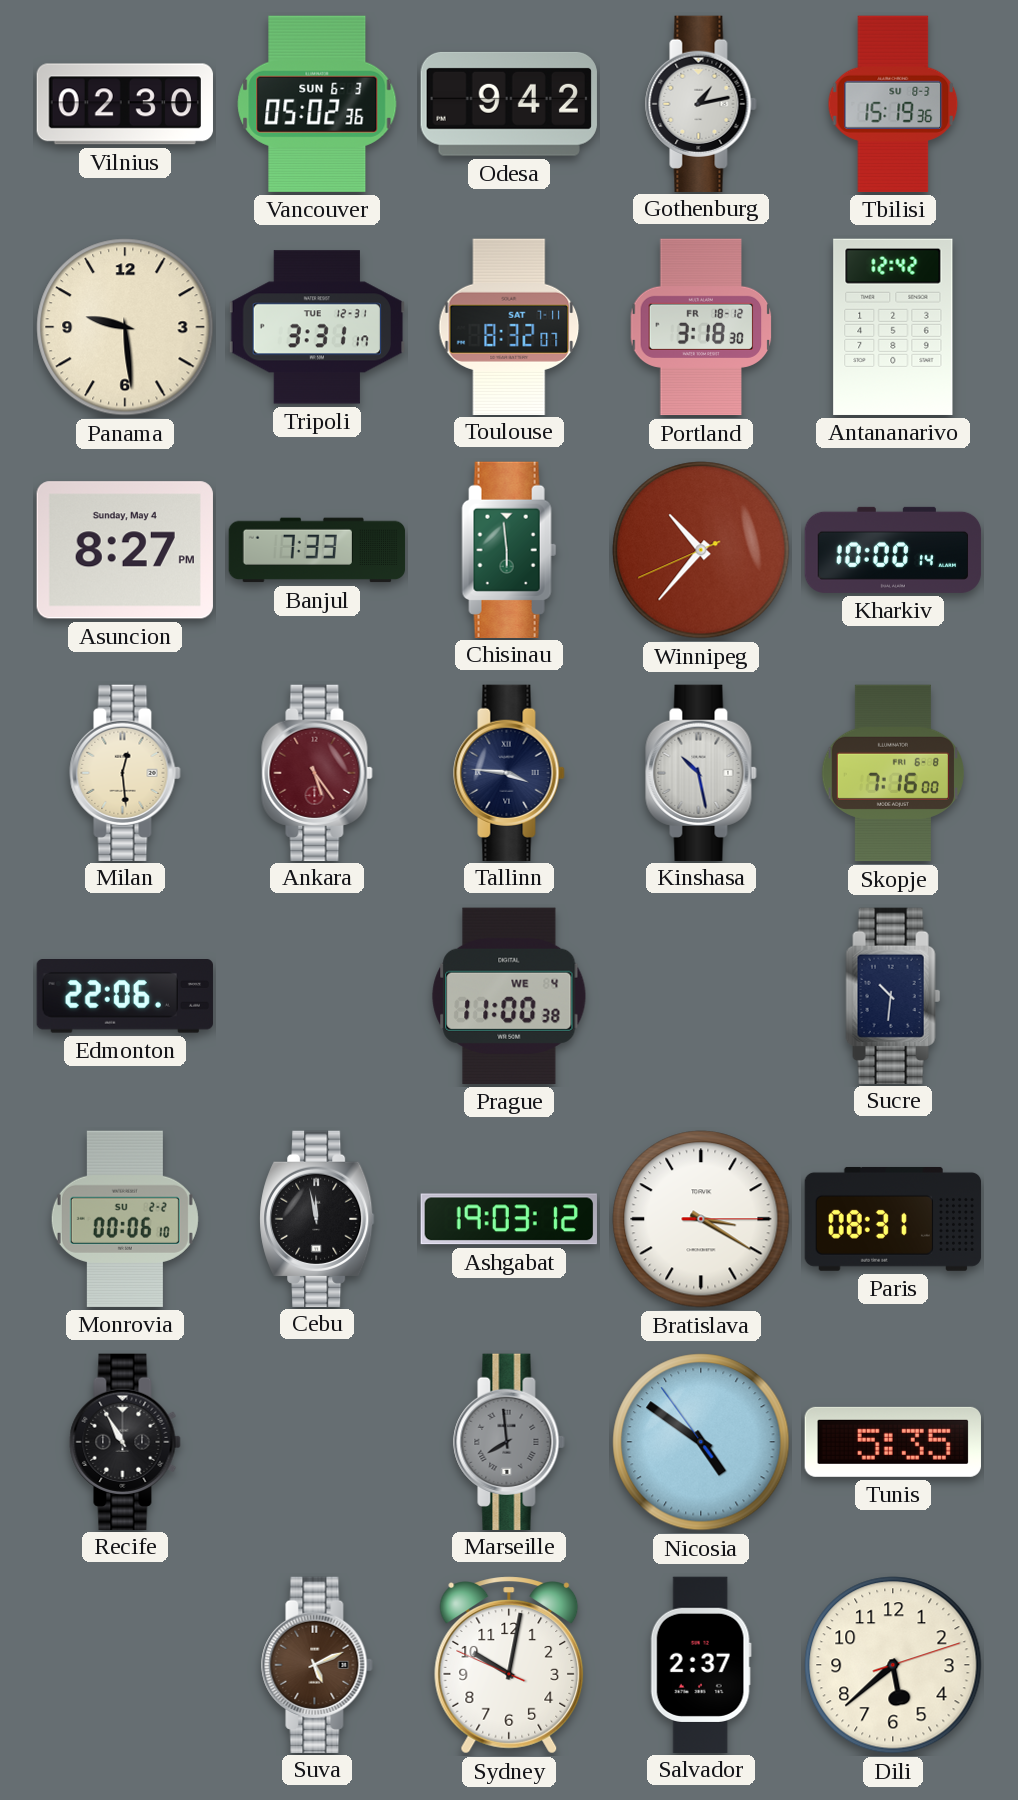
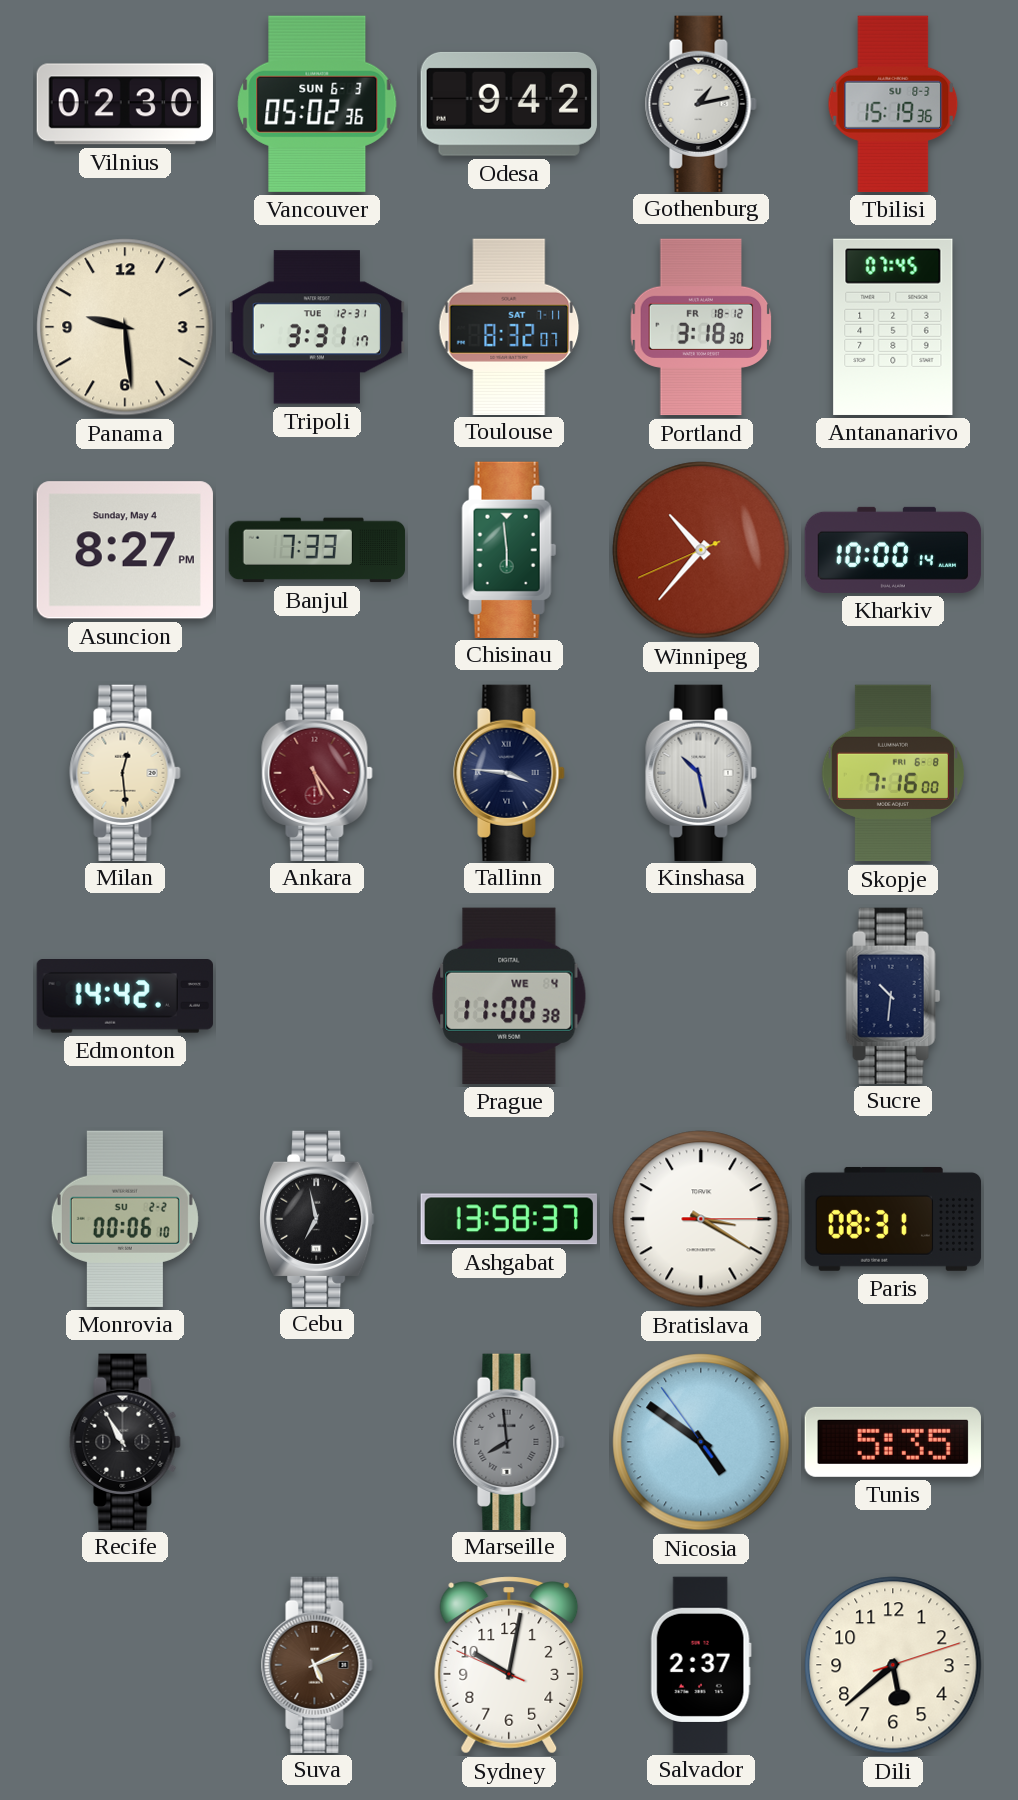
Antananarivo: 12:42 -> 07:45 (893, 327)
Edmonton: 22:06 -> 14:42 (125, 996)
Cebu: 11:58 -> 6:58 (317, 1218)
Ashgabat: 19:03 -> 13:58 (509, 1219)
